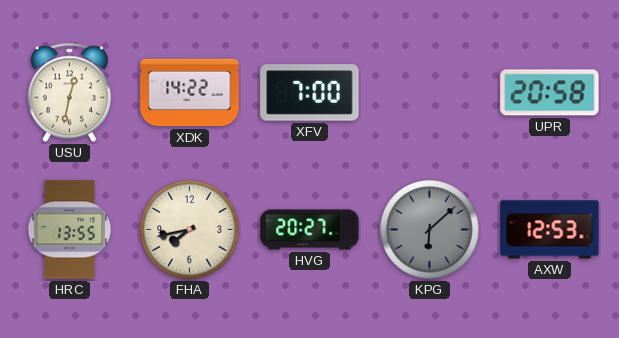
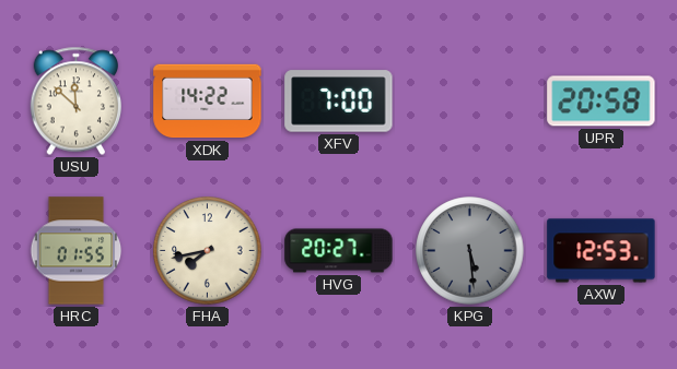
USU: 12:32 -> 11:52 (75, 102)
HRC: 13:55 -> 01:55 (77, 251)
KPG: 6:08 -> 5:29 (470, 251)
